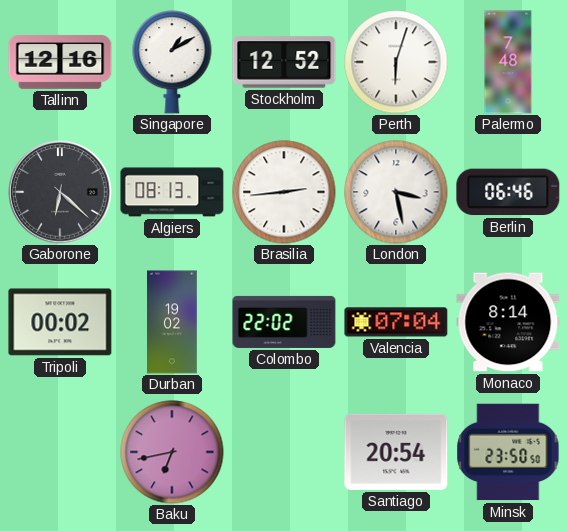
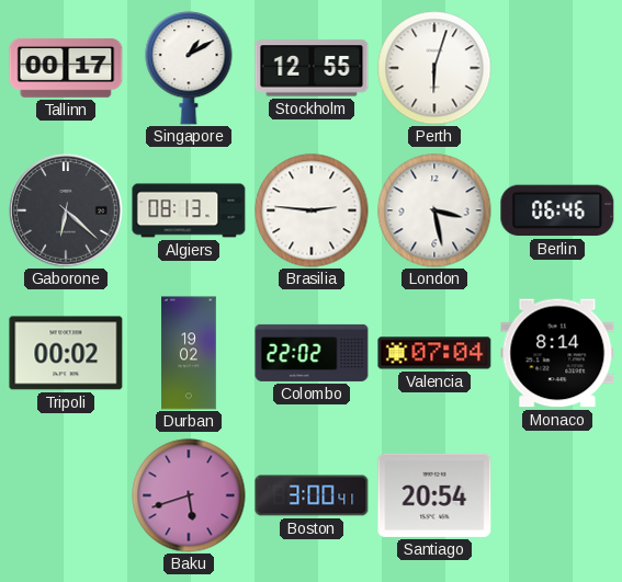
Tallinn: 12:16 -> 00:17 (66, 68)
Stockholm: 12:52 -> 12:55 (312, 68)
Palermo: 7:48 -> none (508, 62)
Brasilia: 2:44 -> 2:46 (312, 210)
Baku: 6:43 -> 5:42 (189, 495)
Boston: none -> 3:00 (312, 495)
Minsk: 23:50 -> none (508, 452)
